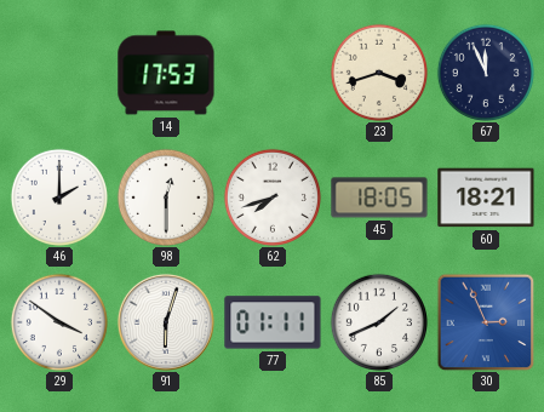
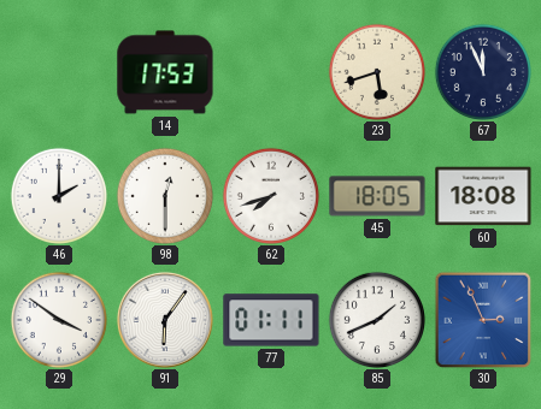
23: 3:42 -> 5:42 (376, 71)
60: 18:21 -> 18:08 (483, 196)
91: 6:03 -> 6:06 (165, 320)
